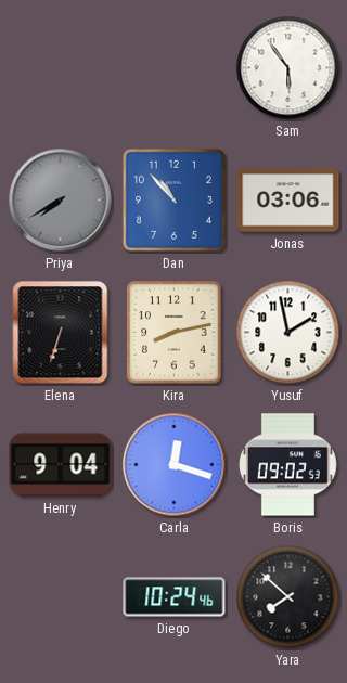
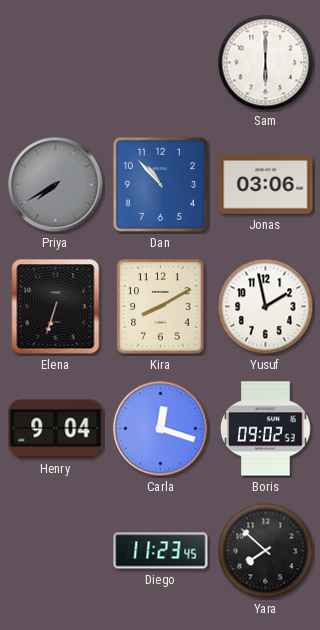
Sam: 5:54 -> 6:00 (266, 63)
Kira: 8:13 -> 8:10 (161, 307)
Diego: 10:24 -> 11:23 (161, 551)
